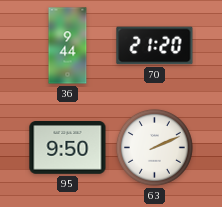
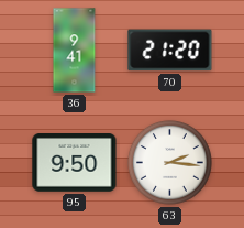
36: 9:44 -> 9:41 (75, 51)
63: 2:11 -> 2:16 (169, 162)
